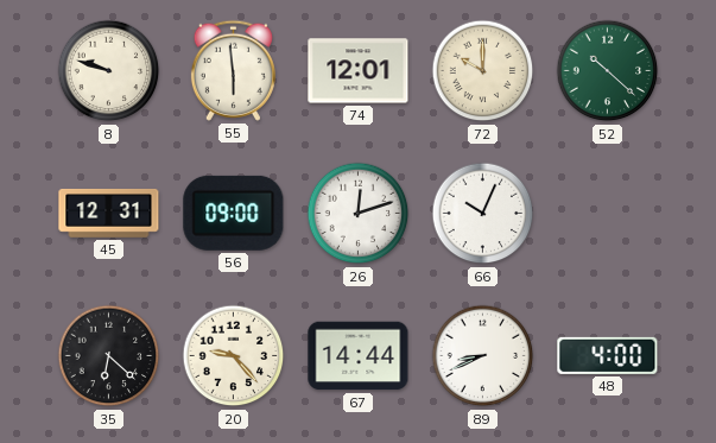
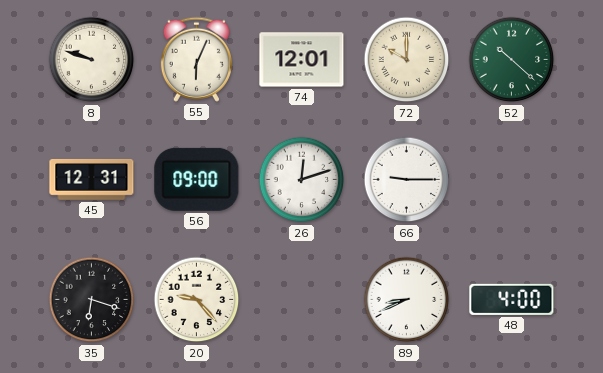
55: 5:59 -> 6:04 (196, 59)
66: 10:04 -> 9:15 (407, 180)
35: 6:22 -> 6:18 (92, 300)
67: 14:44 -> none (359, 356)
